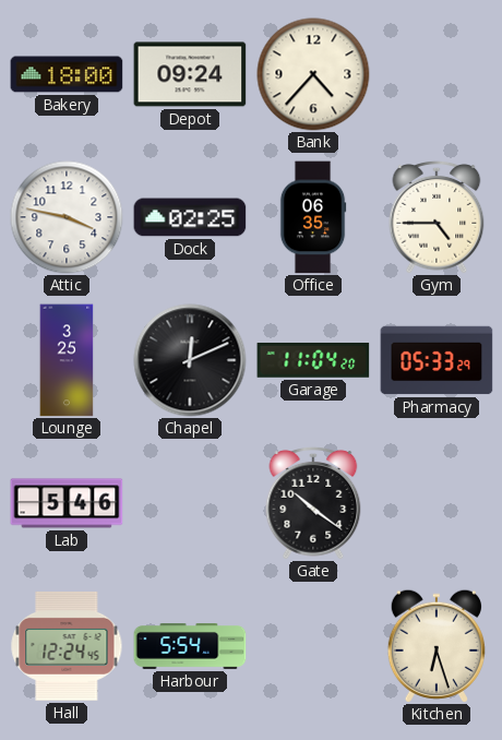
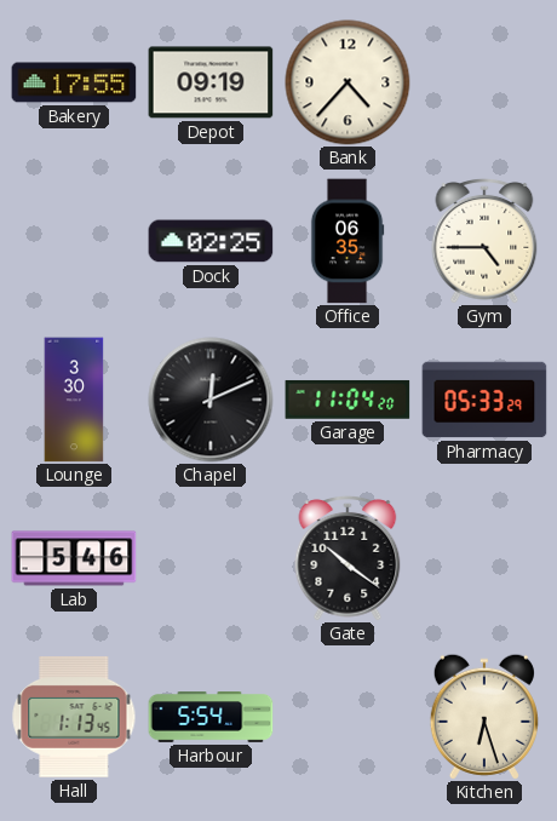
Bakery: 18:00 -> 17:55 (74, 82)
Depot: 09:24 -> 09:19 (211, 82)
Attic: 3:47 -> none (67, 217)
Lounge: 3:25 -> 3:30 (74, 400)
Hall: 12:24 -> 1:13 (74, 717)
